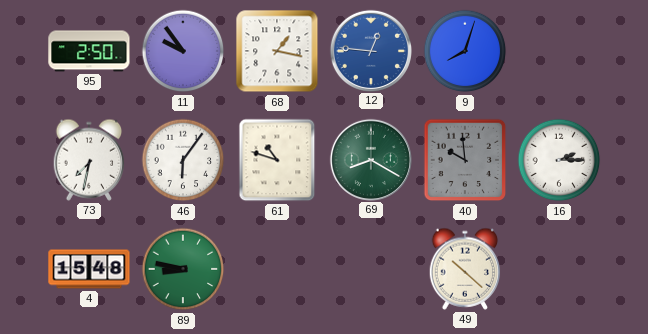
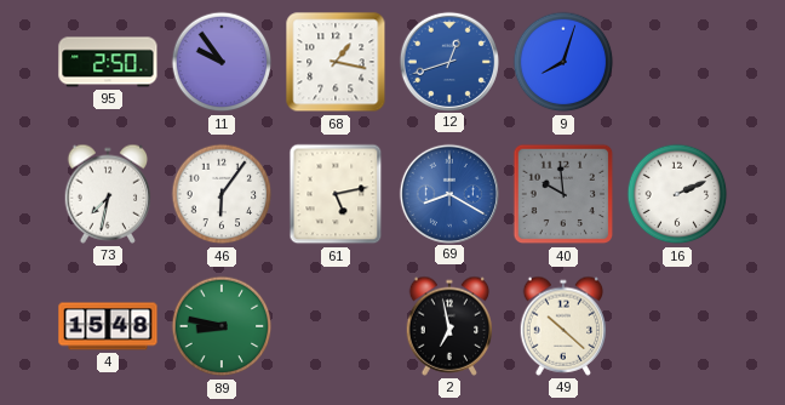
12: 12:46 -> 12:42 (448, 61)
61: 10:48 -> 5:13 (336, 194)
69 dial: green -> blue (448, 193)
16: 2:15 -> 2:11 (677, 194)
2: none -> 6:58 (449, 326)
